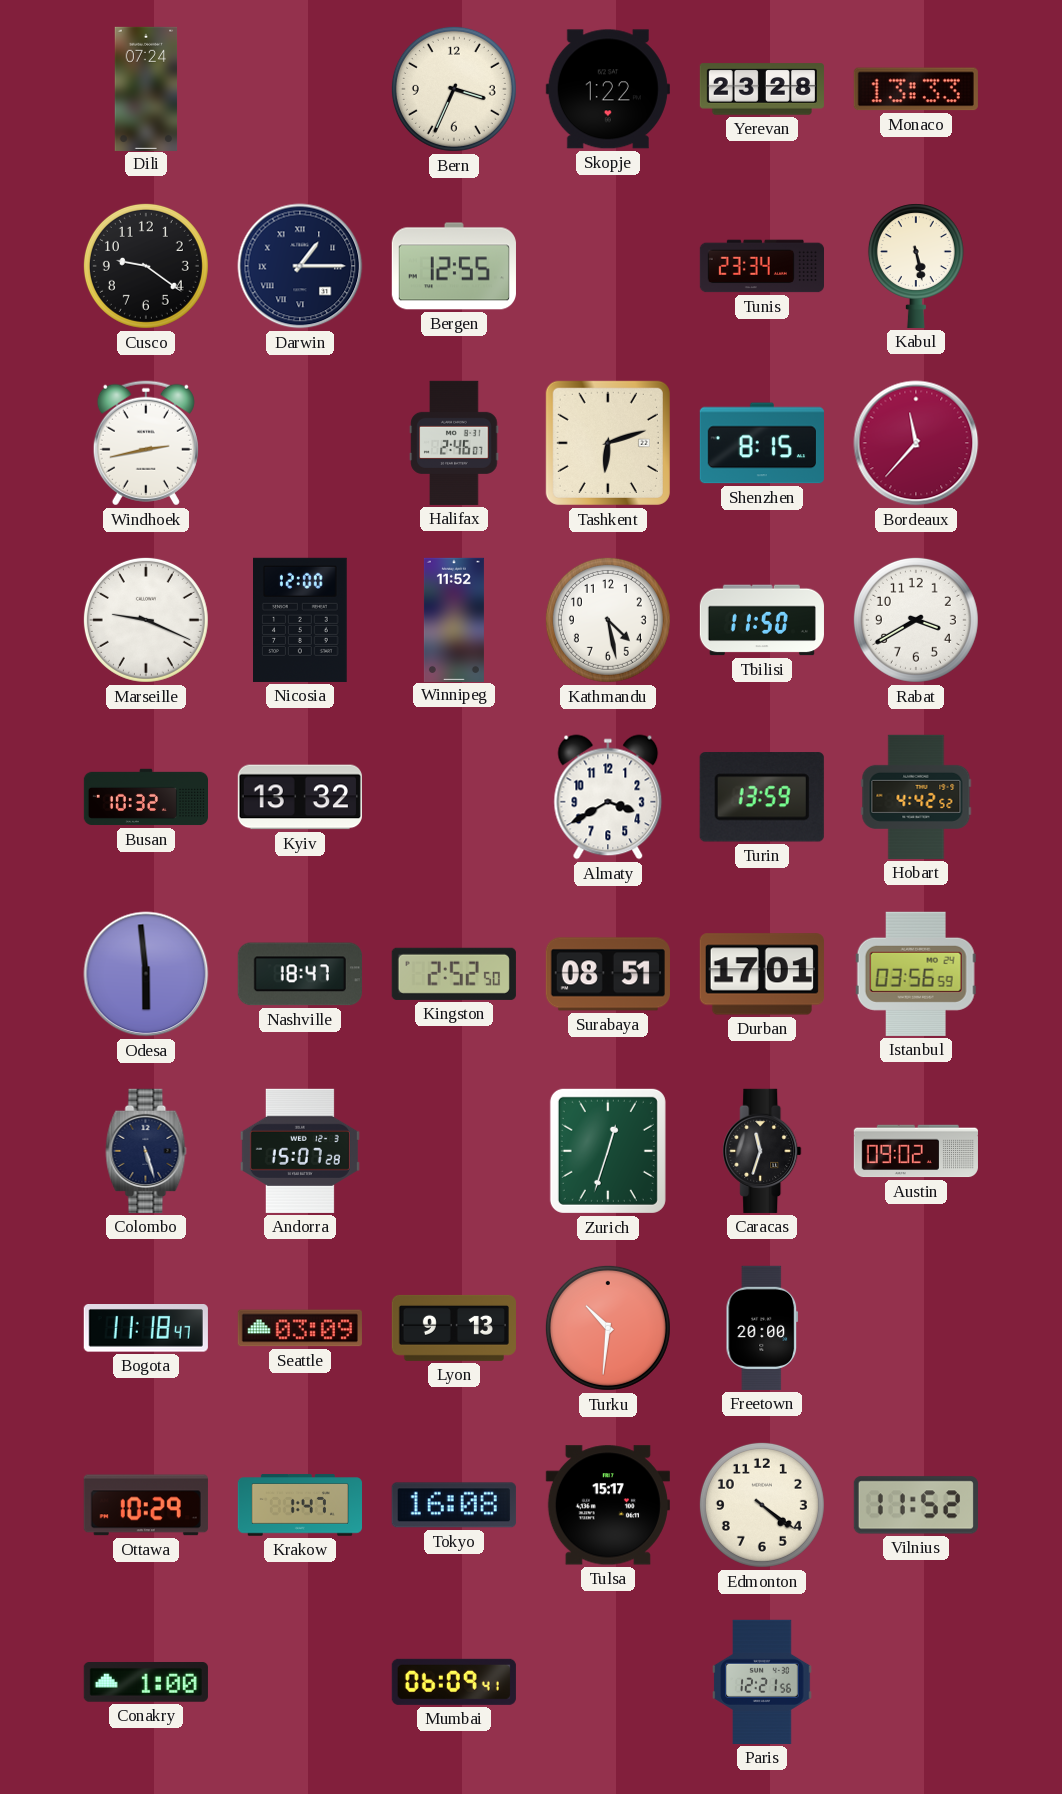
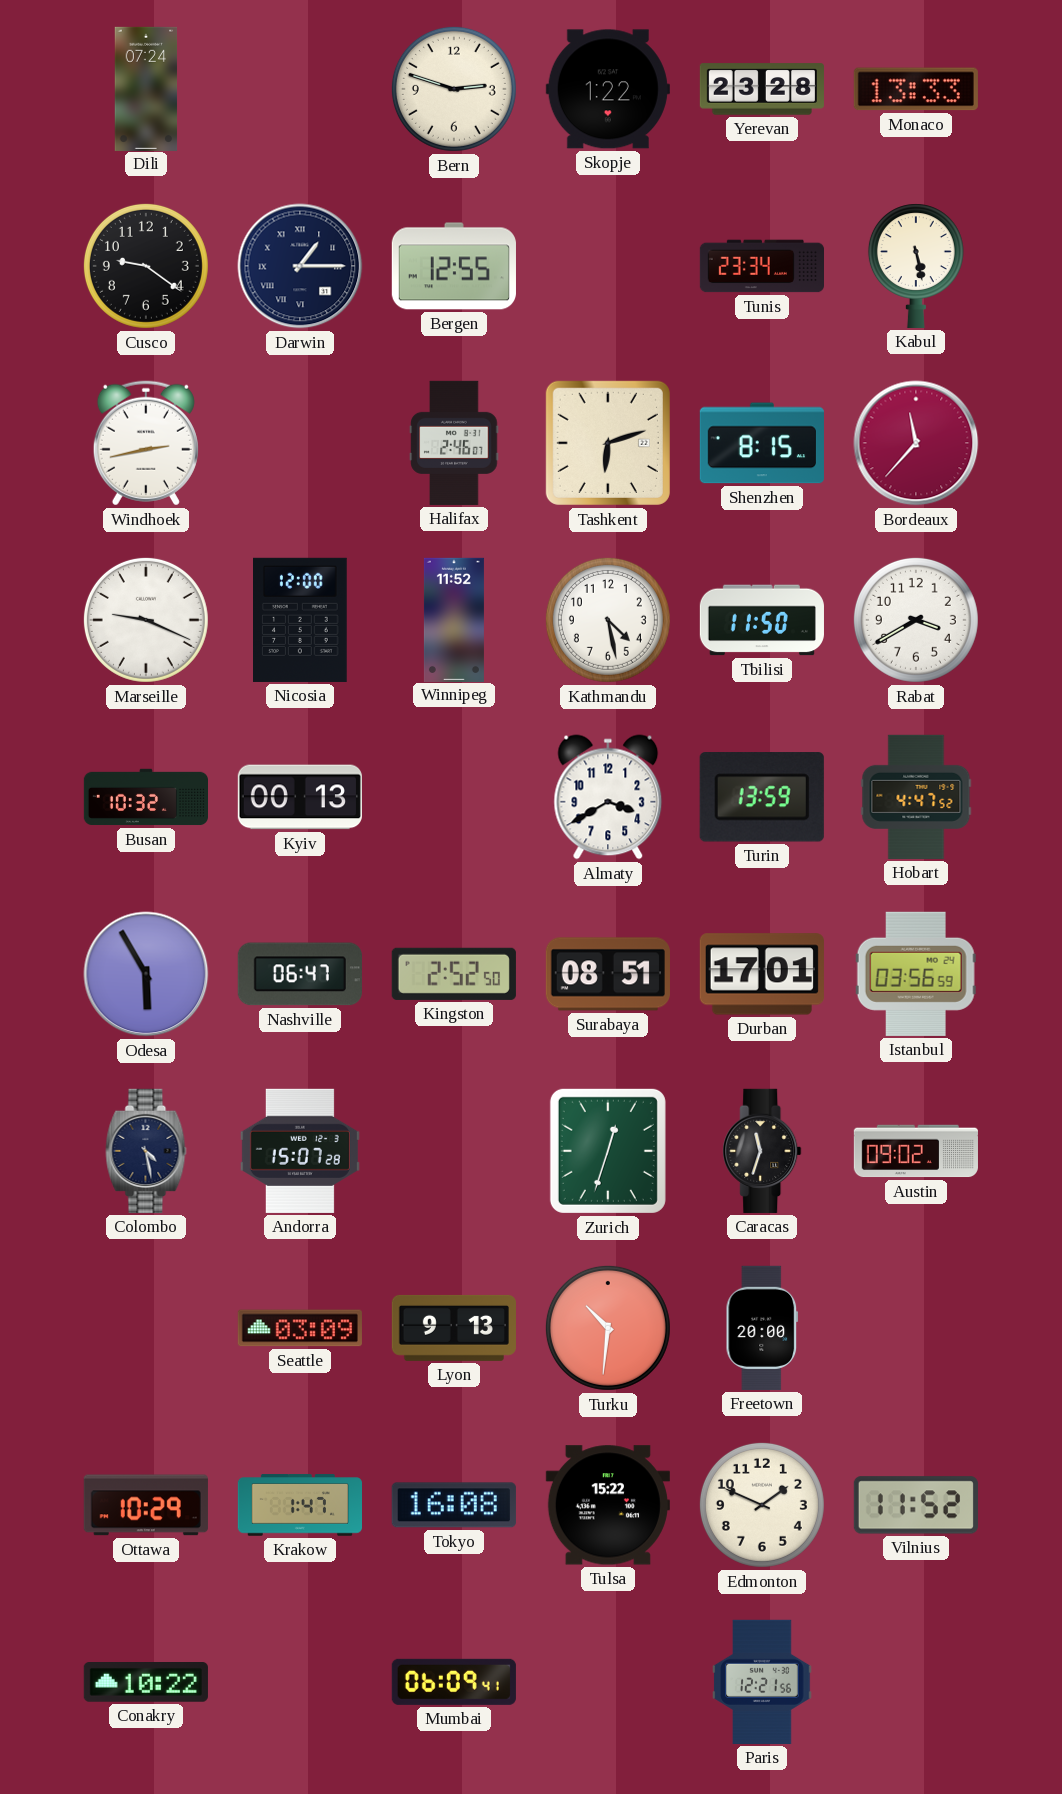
Bern: 3:34 -> 2:48 (454, 89)
Kyiv: 13:32 -> 00:13 (300, 797)
Hobart: 4:42 -> 4:47 (916, 797)
Odesa: 5:59 -> 5:55 (146, 974)
Nashville: 18:47 -> 06:47 (300, 974)
Colombo: 5:27 -> 4:28 (146, 1151)
Bogota: 11:18 -> none (146, 1329)
Tulsa: 15:17 -> 15:22 (608, 1505)
Edmonton: 4:21 -> 1:49 (762, 1505)
Conakry: 1:00 -> 10:22 (146, 1683)
